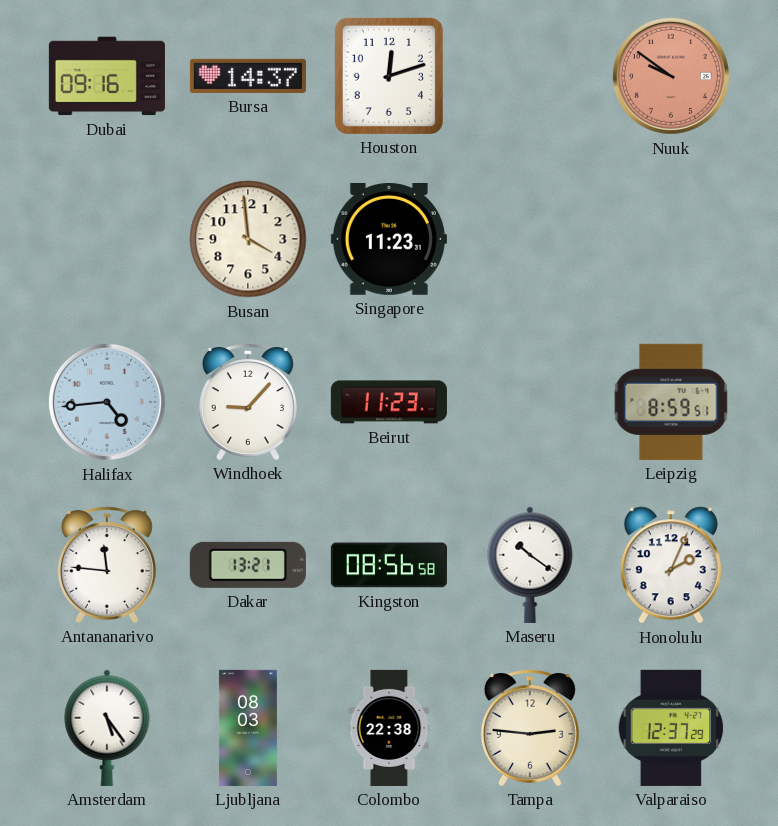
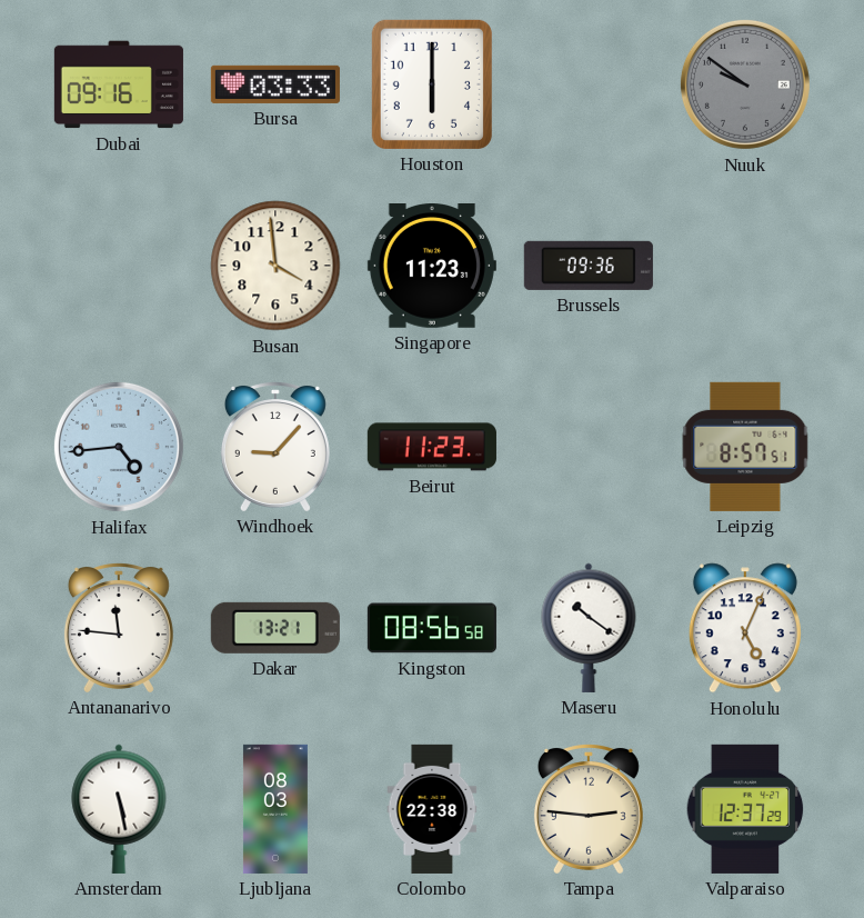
Bursa: 14:37 -> 03:33 (275, 84)
Houston: 12:12 -> 6:00 (432, 84)
Nuuk dial: salmon -> grey (745, 84)
Brussels: none -> 09:36 (589, 266)
Leipzig: 8:59 -> 8:57 (745, 447)
Honolulu: 2:04 -> 5:04 (745, 628)
Amsterdam: 5:24 -> 5:28 (119, 809)
